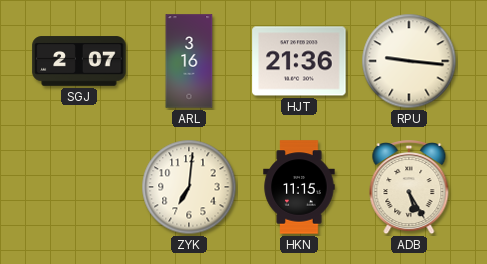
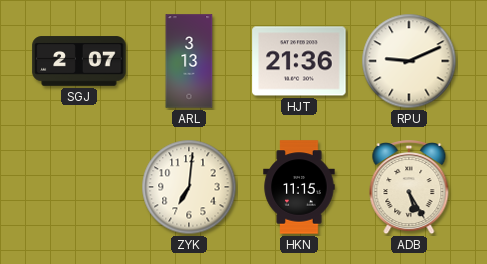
ARL: 3:16 -> 3:13 (189, 61)
RPU: 9:16 -> 9:11 (409, 61)
